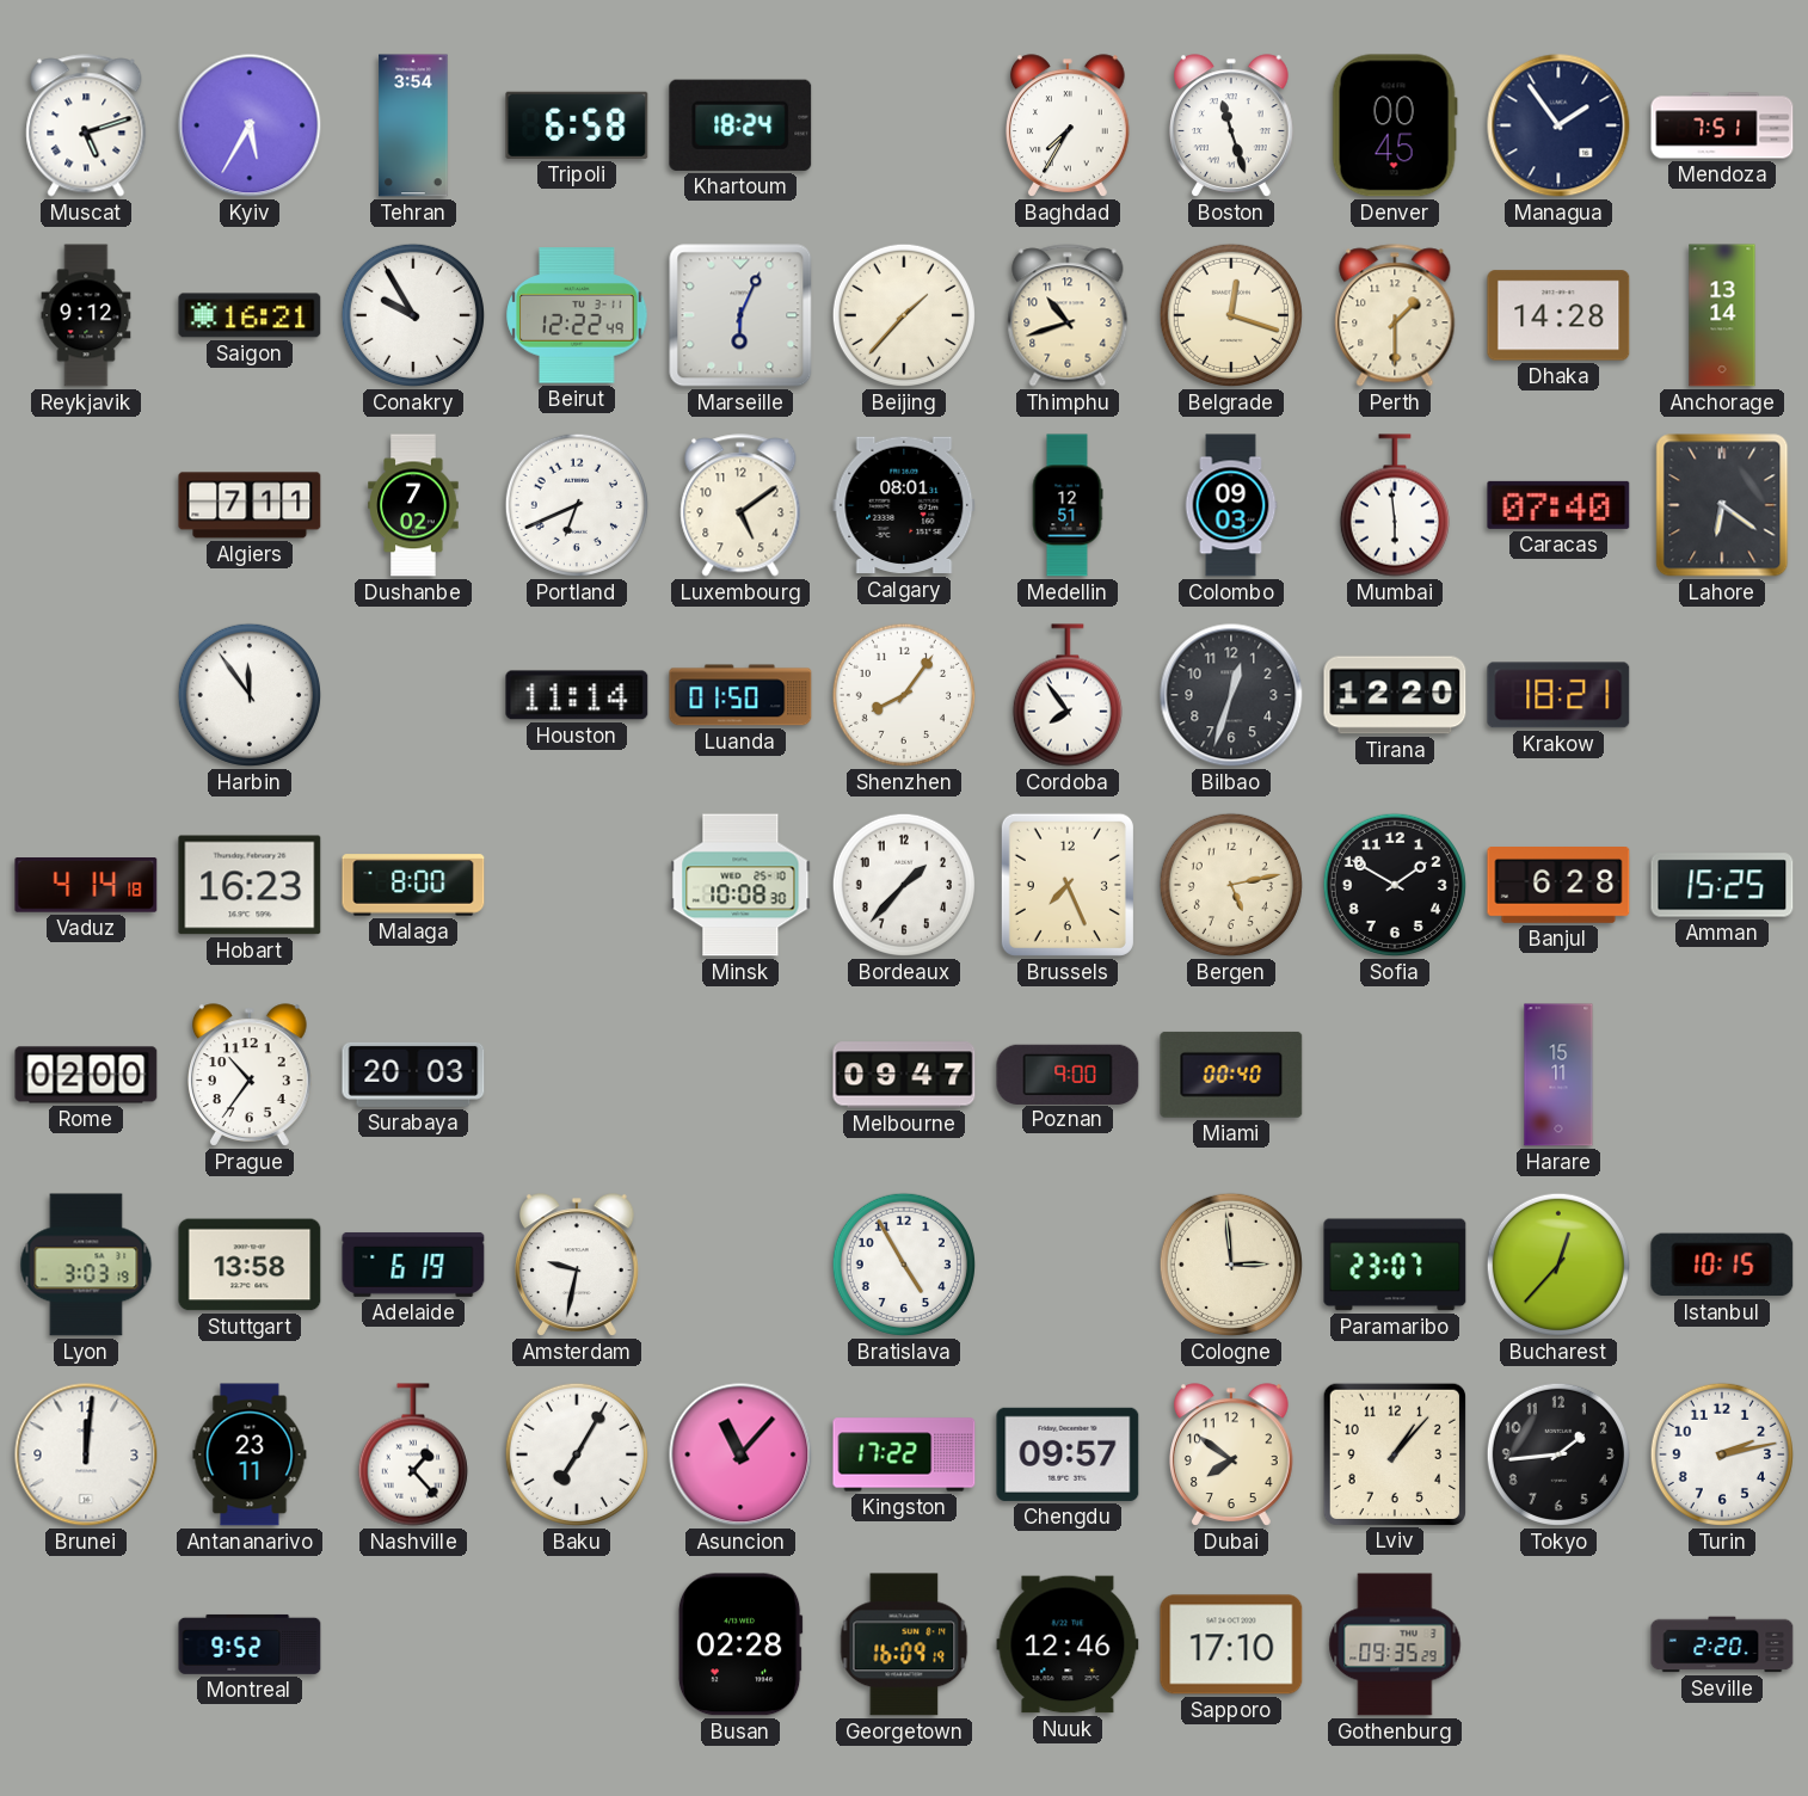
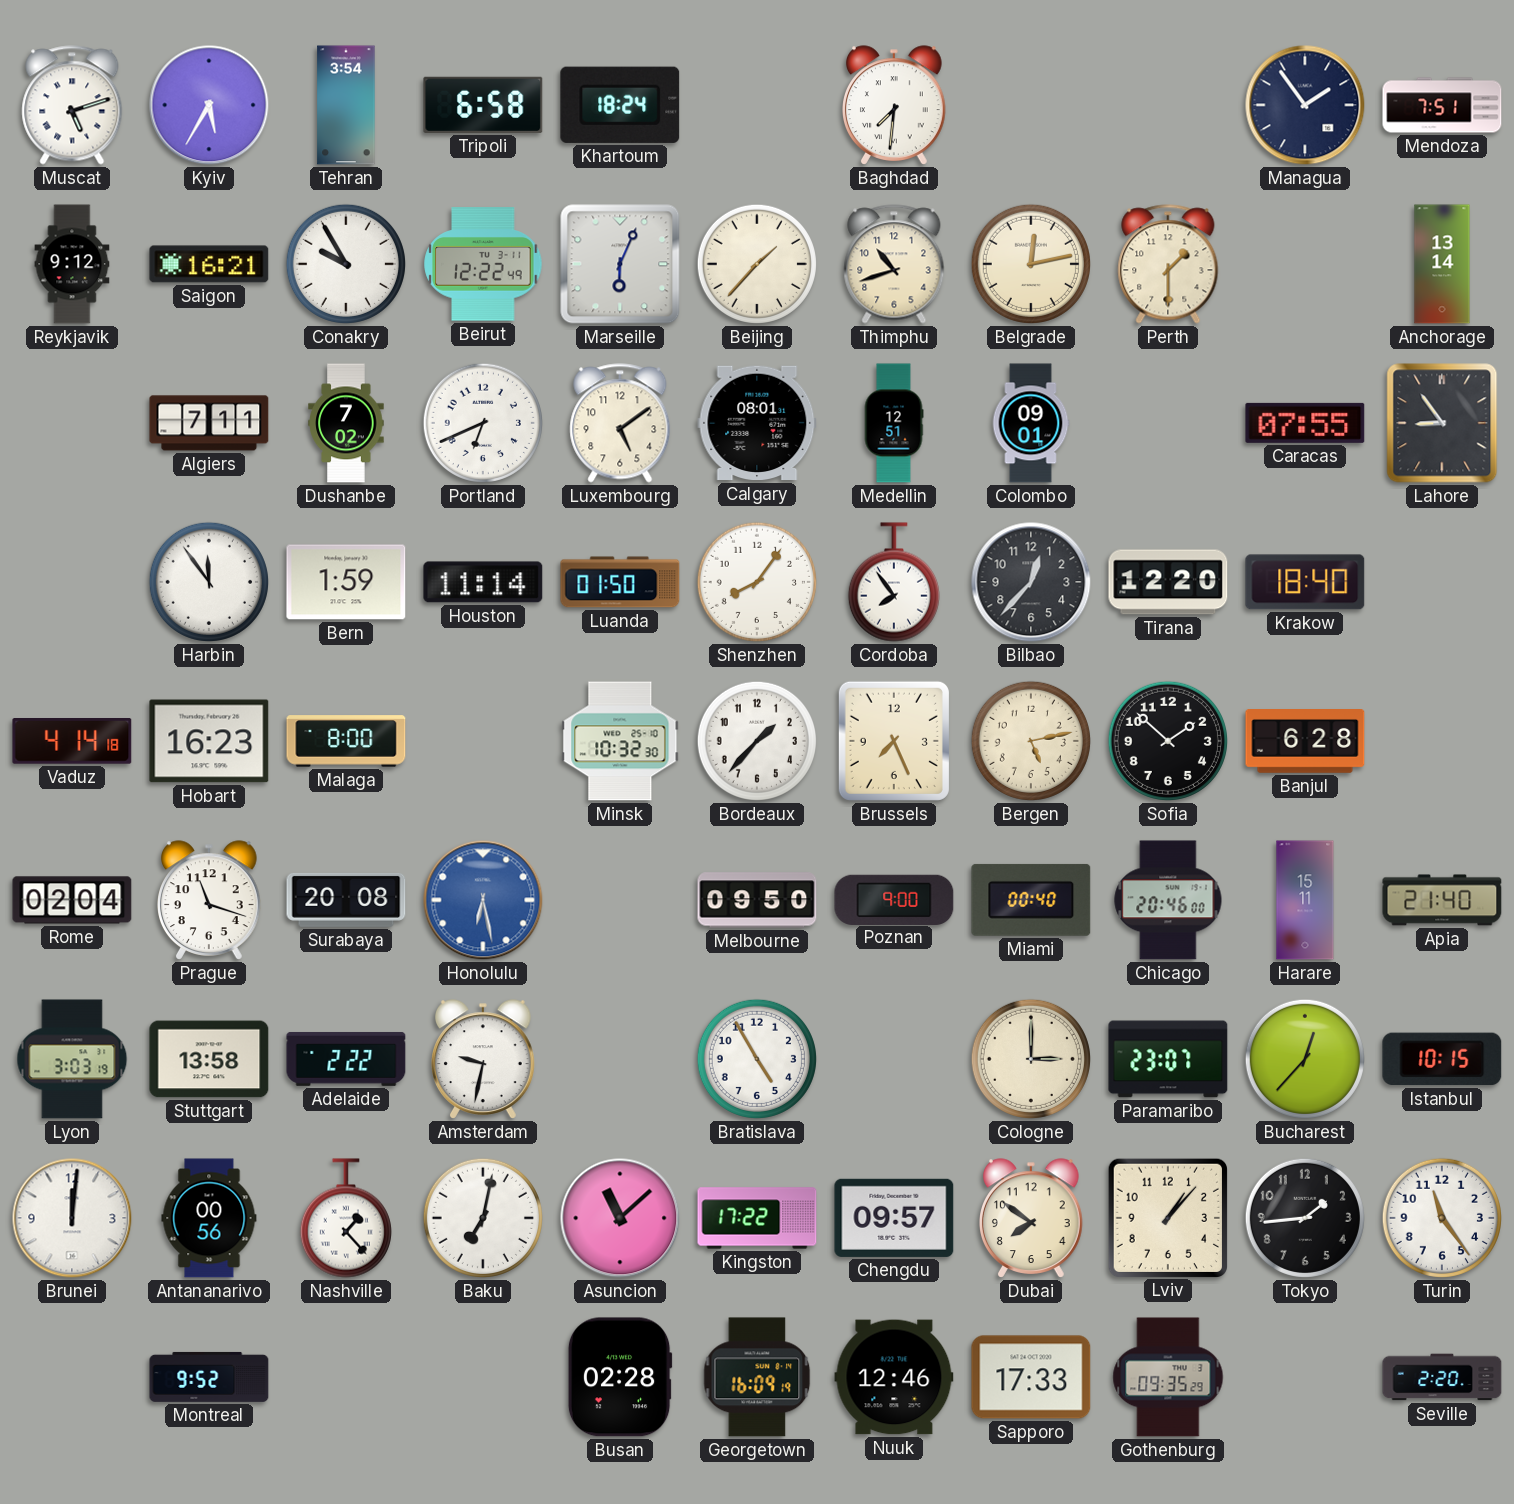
Baghdad: 7:35 -> 7:31 (895, 105)
Boston: 11:27 -> none (1232, 125)
Denver: 00:45 -> none (1395, 125)
Belgrade: 12:18 -> 12:13 (1031, 264)
Dhaka: 14:28 -> none (1558, 315)
Colombo: 09:03 -> 09:01 (1031, 423)
Mumbai: 5:59 -> none (1395, 505)
Caracas: 07:40 -> 07:55 (1305, 423)
Lahore: 6:21 -> 8:54 (1442, 423)
Bern: none -> 1:59 (346, 582)
Bilbao: 12:33 -> 12:37 (1031, 582)
Krakow: 18:21 -> 18:40 (1305, 582)
Minsk: 10:08 -> 10:32 (620, 741)
Sofia: 1:50 -> 1:52 (1168, 741)
Amman: 15:25 -> none (1722, 885)
Rome: 02:00 -> 02:04 (72, 900)
Prague: 10:36 -> 11:18 (210, 900)
Surabaya: 20:03 -> 20:08 (346, 900)
Honolulu: none -> 6:28 (483, 900)
Melbourne: 09:47 -> 09:50 (757, 900)
Chicago: none -> 20:46 (1168, 900)
Apia: none -> 21:40 (1442, 900)
Adelaide: 6:19 -> 2:22 (346, 1059)
Cologne: 2:59 -> 3:00 (1031, 1059)
Antananarivo: 23:11 -> 00:56 (209, 1218)
Baku: 7:05 -> 7:02 (483, 1218)
Asuncion: 11:07 -> 11:08 (620, 1218)
Turin: 2:13 -> 11:24 (1442, 1218)
Sapporo: 17:10 -> 17:33 (1031, 1377)
